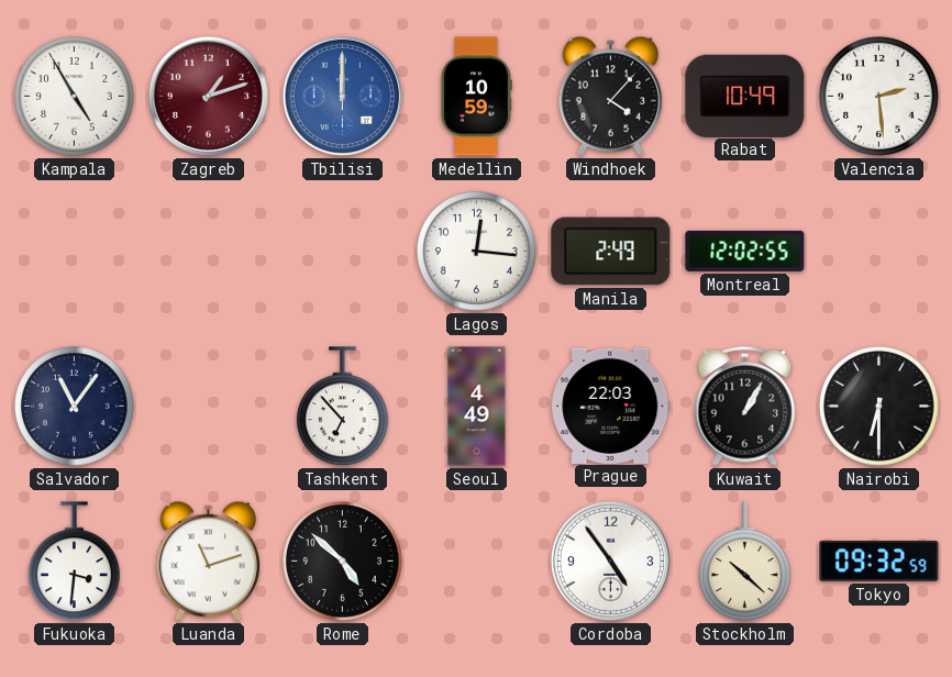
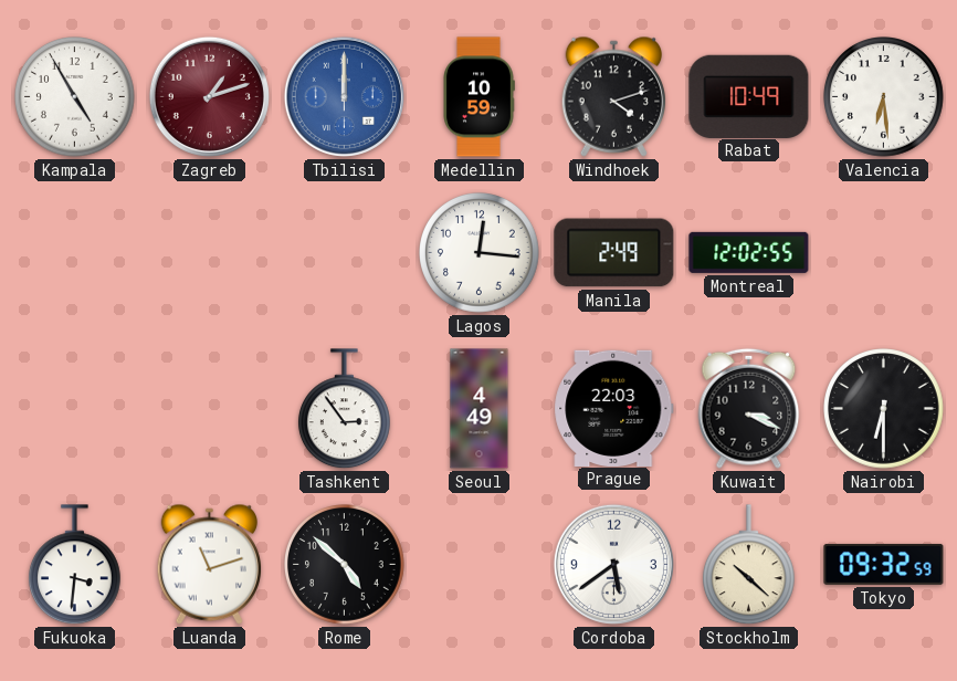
Windhoek: 4:07 -> 4:12 (613, 96)
Valencia: 2:29 -> 6:29 (884, 97)
Salvador: 11:06 -> none (75, 407)
Tashkent: 6:53 -> 2:54 (345, 409)
Kuwait: 1:05 -> 3:19 (749, 408)
Cordoba: 4:54 -> 5:39 (613, 564)
